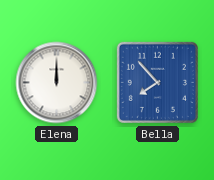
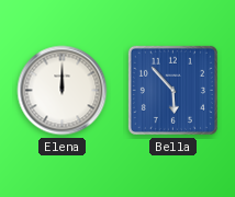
Bella: 7:53 -> 5:53 (172, 90)
